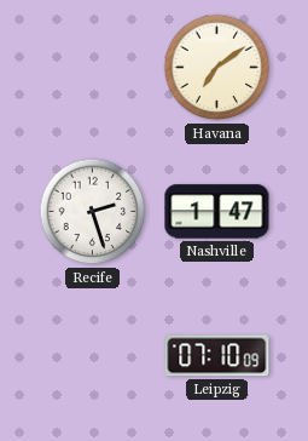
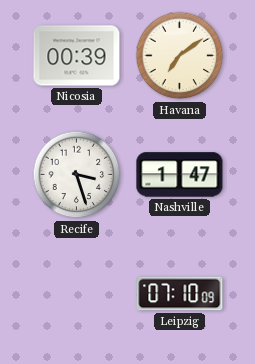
Nicosia: none -> 00:39 (77, 56)
Recife: 2:27 -> 3:27 (77, 175)
